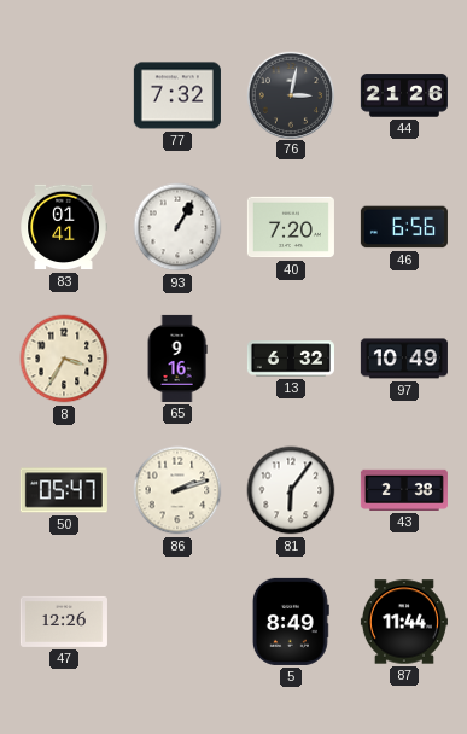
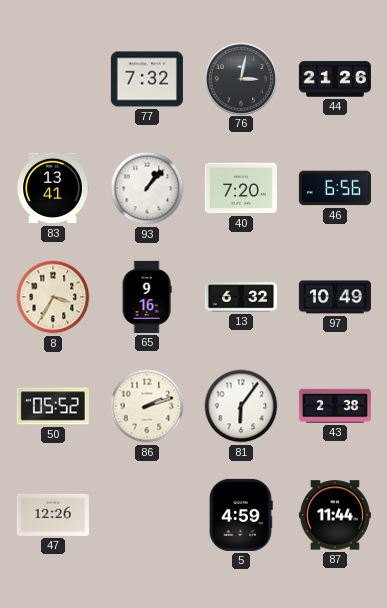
83: 01:41 -> 13:41 (53, 188)
93: 1:05 -> 1:07 (147, 188)
50: 05:47 -> 05:52 (53, 406)
5: 8:49 -> 4:59 (241, 515)
